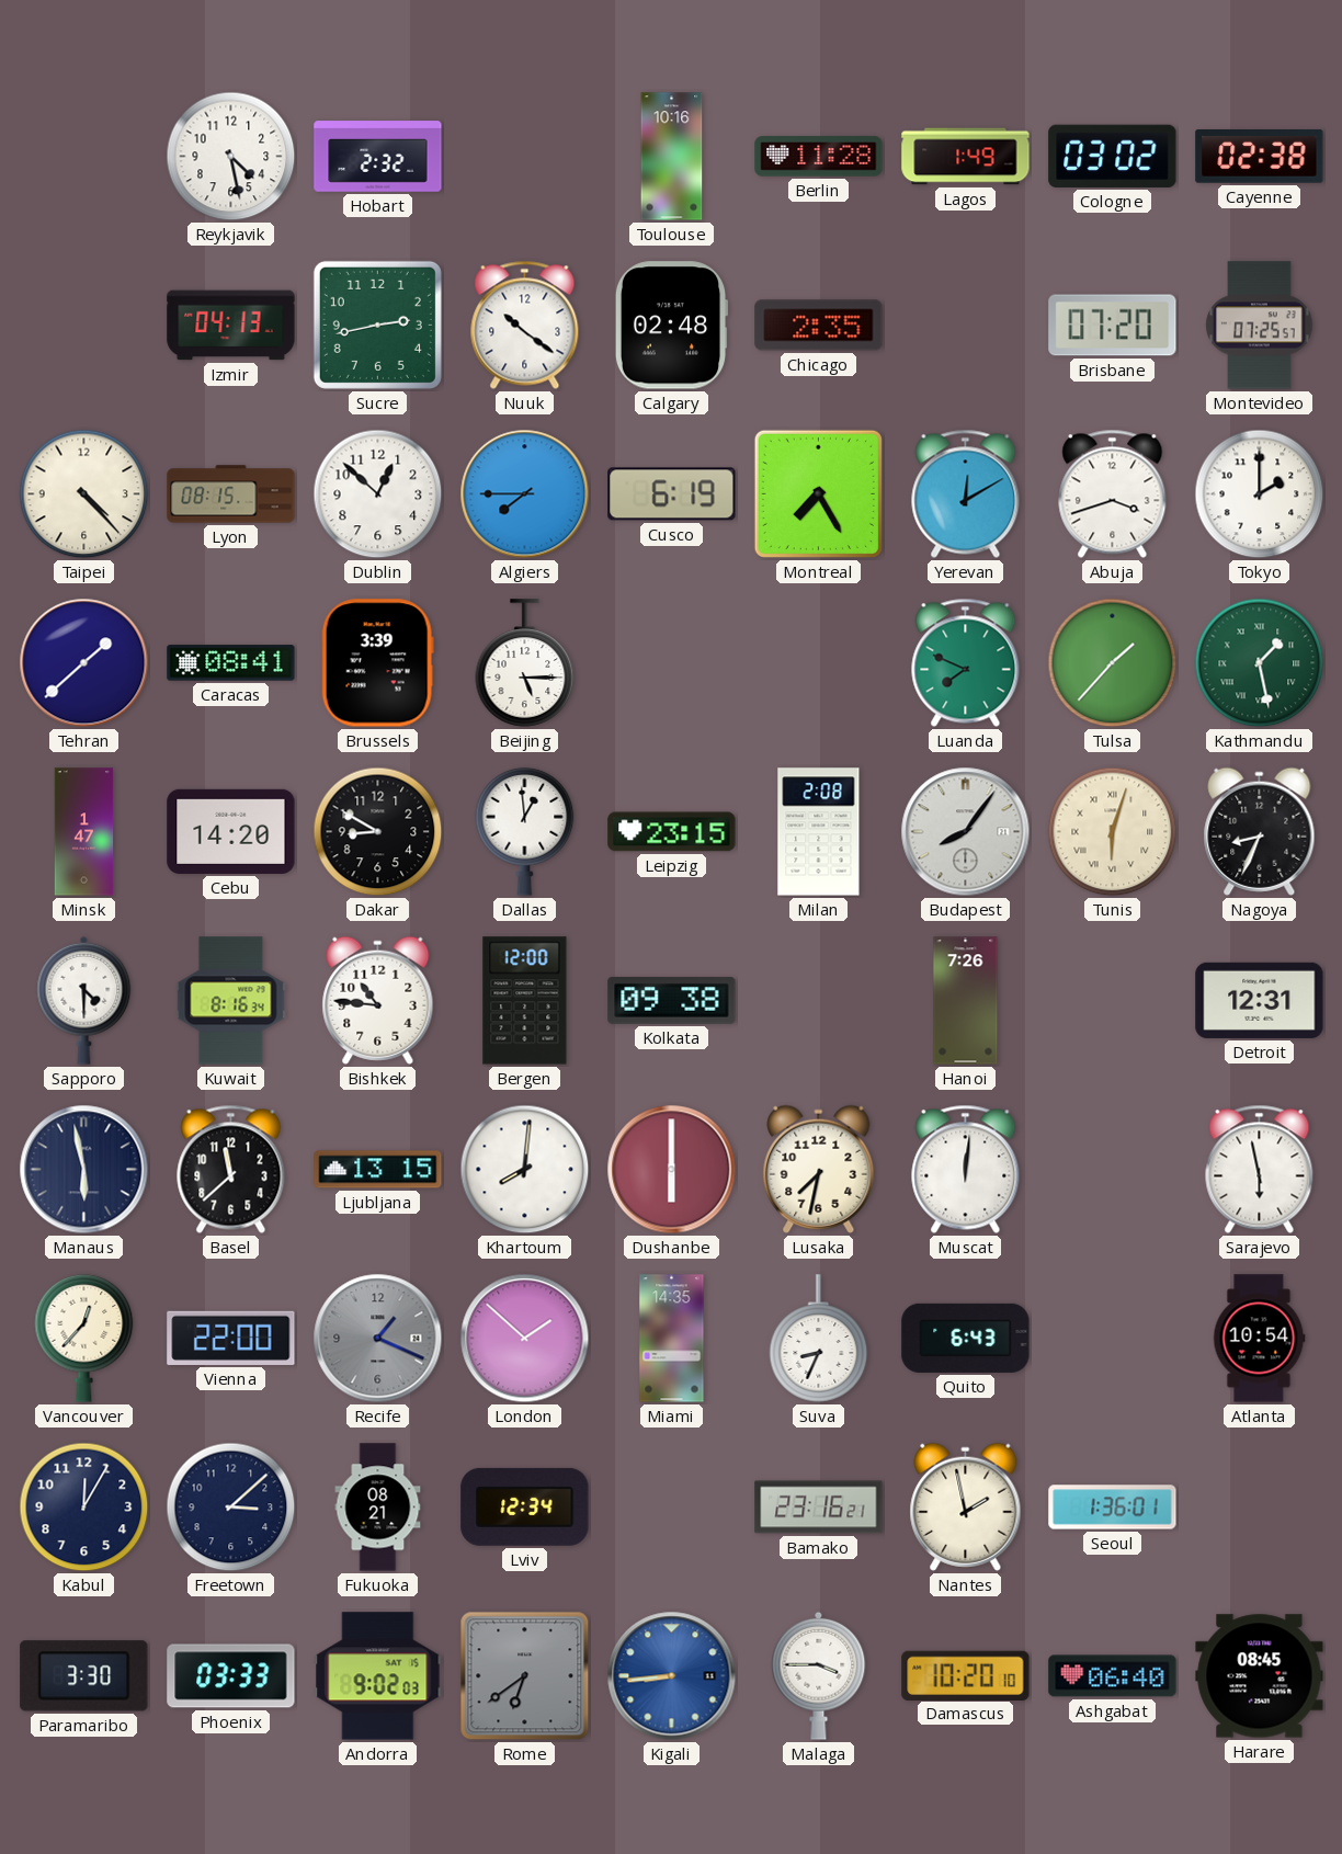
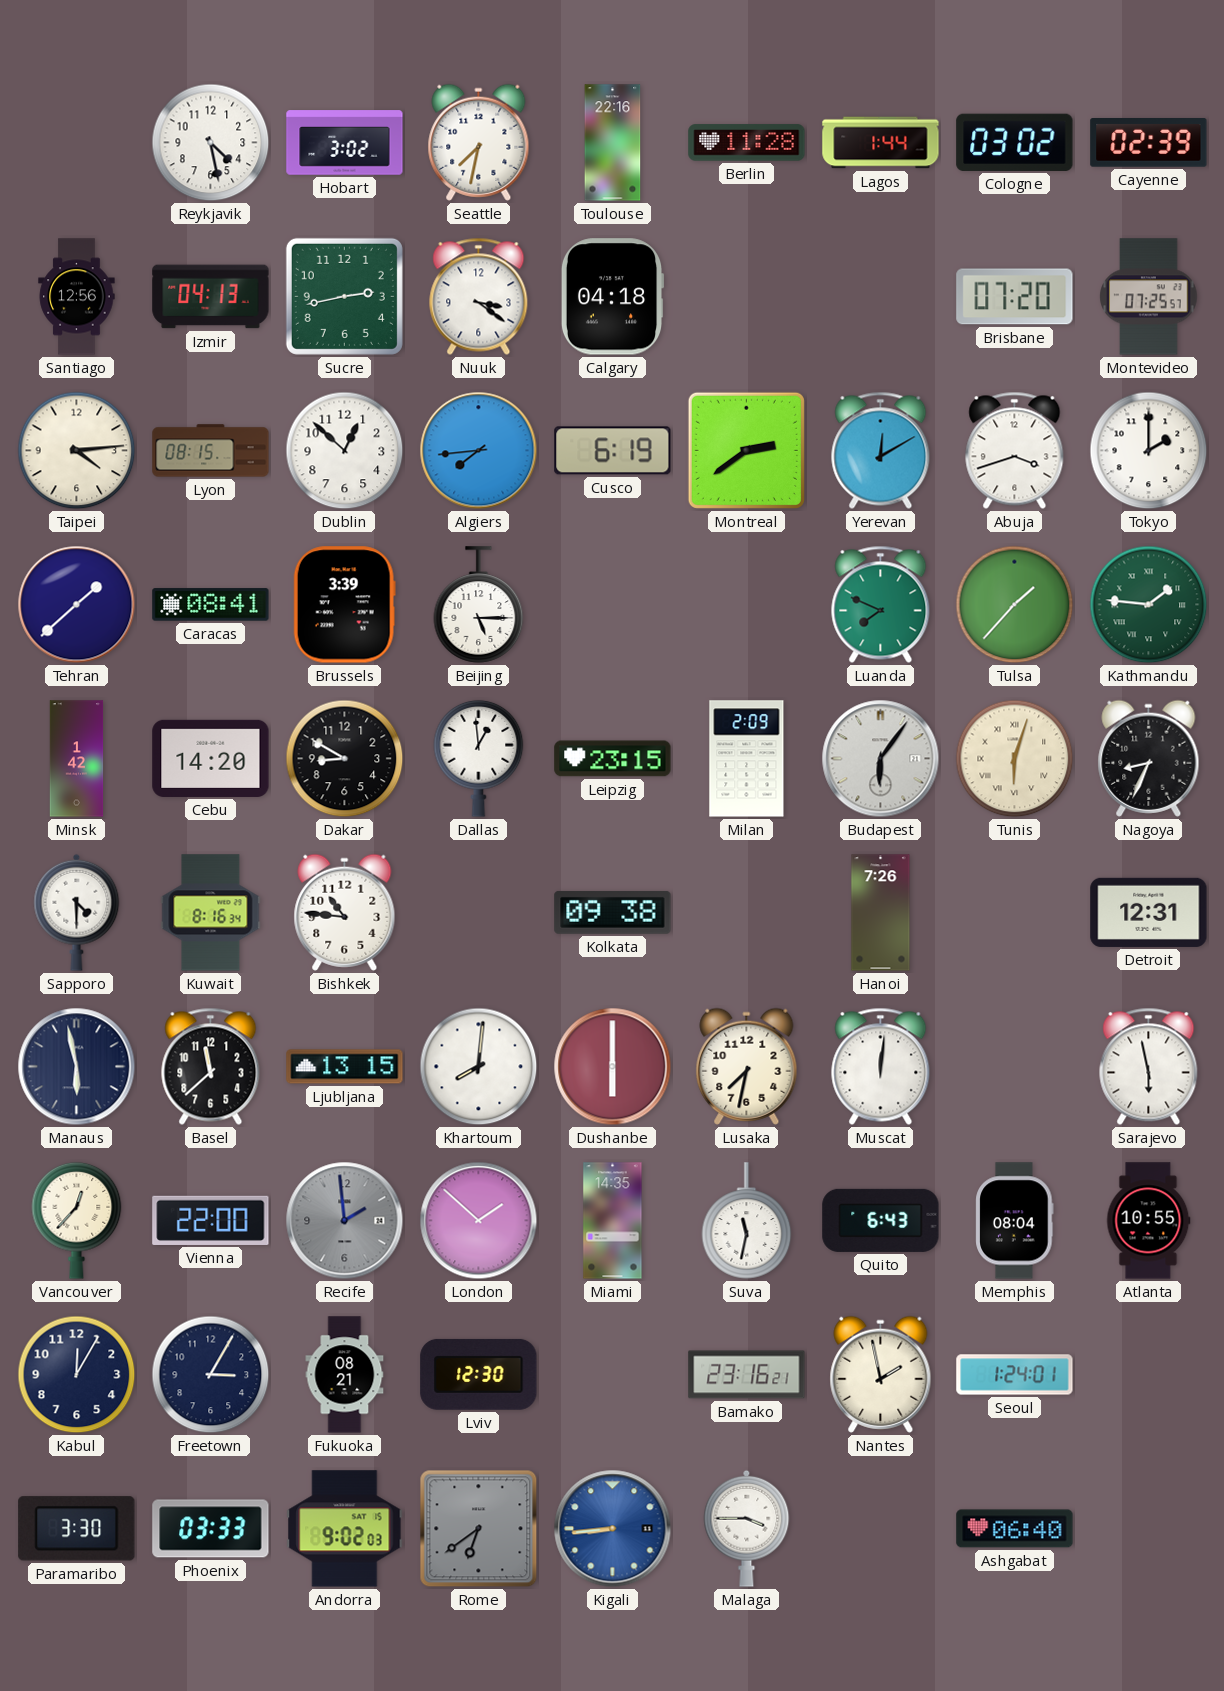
Hobart: 2:32 -> 3:02 (345, 143)
Seattle: none -> 7:32 (479, 142)
Toulouse: 10:16 -> 22:16 (613, 143)
Lagos: 1:49 -> 1:44 (881, 143)
Cayenne: 02:38 -> 02:39 (1149, 143)
Santiago: none -> 12:56 (77, 297)
Nuuk: 10:21 -> 3:21 (479, 296)
Calgary: 02:48 -> 04:18 (612, 297)
Chicago: 2:35 -> none (819, 326)
Taipei: 4:23 -> 4:14 (77, 451)
Algiers: 7:45 -> 7:44 (479, 451)
Montreal: 7:25 -> 2:39 (746, 450)
Kathmandu: 1:28 -> 1:46 (1149, 605)
Minsk: 1:47 -> 1:42 (77, 759)
Milan: 2:08 -> 2:09 (747, 759)
Budapest: 8:06 -> 6:06 (881, 759)
Bergen: 12:00 -> none (525, 1001)
Recife: 1:19 -> 1:59 (345, 1221)
Suva: 8:34 -> 11:32 (747, 1221)
Memphis: none -> 08:04 (1015, 1221)
Atlanta: 10:54 -> 10:55 (1149, 1221)
Freetown: 3:08 -> 3:05 (211, 1375)
Lviv: 12:34 -> 12:30 (479, 1374)
Seoul: 1:36 -> 1:24 (1015, 1375)
Damascus: 10:20 -> none (966, 1675)
Harare: 08:45 -> none (1260, 1676)
